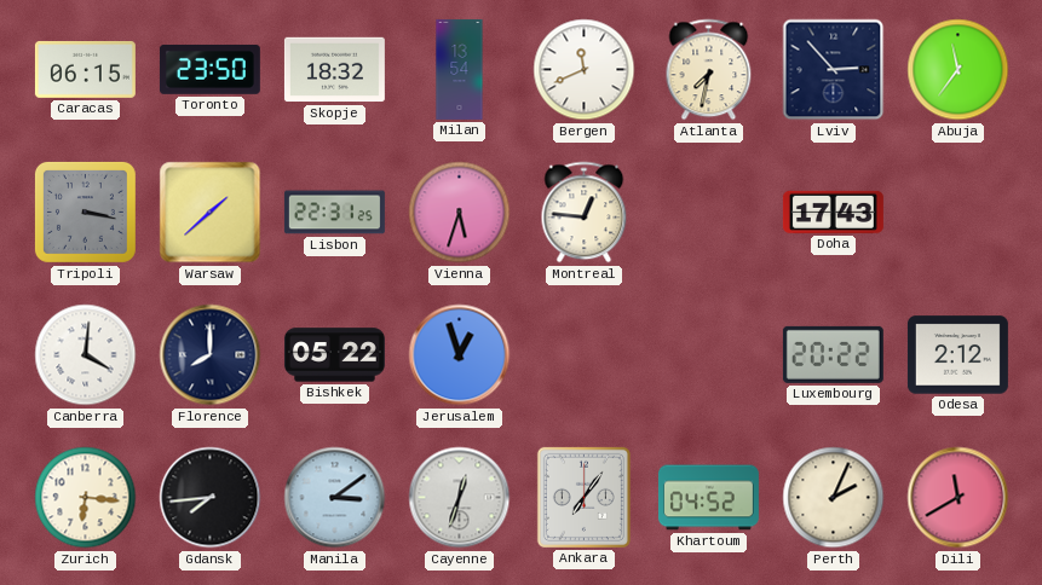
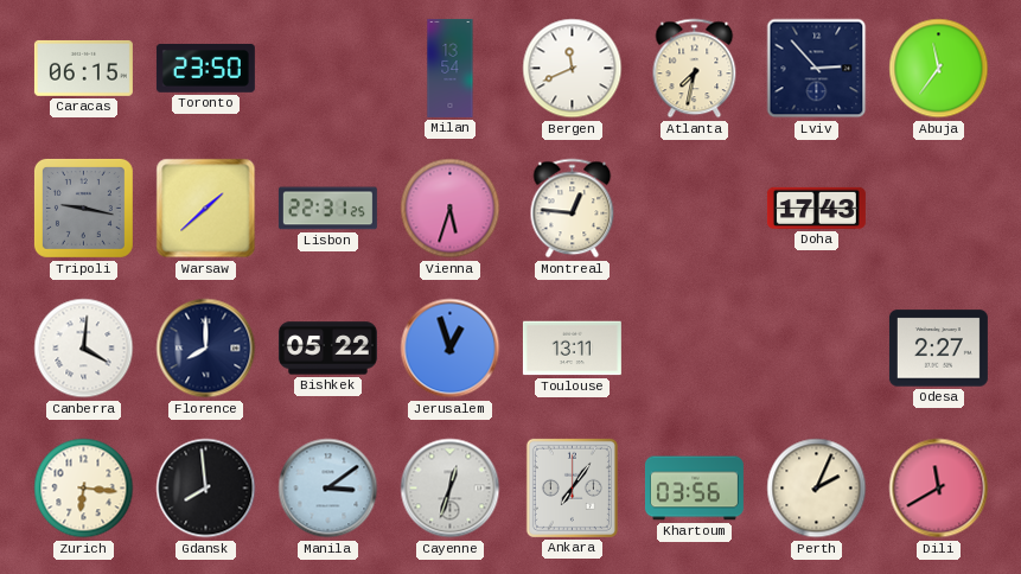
Skopje: 18:32 -> none (334, 70)
Tripoli: 3:17 -> 9:17 (83, 208)
Toulouse: none -> 13:11 (572, 349)
Luxembourg: 20:22 -> none (833, 354)
Odesa: 2:12 -> 2:27 (938, 349)
Gdansk: 7:44 -> 7:59 (206, 489)
Khartoum: 04:52 -> 03:56 (694, 489)
